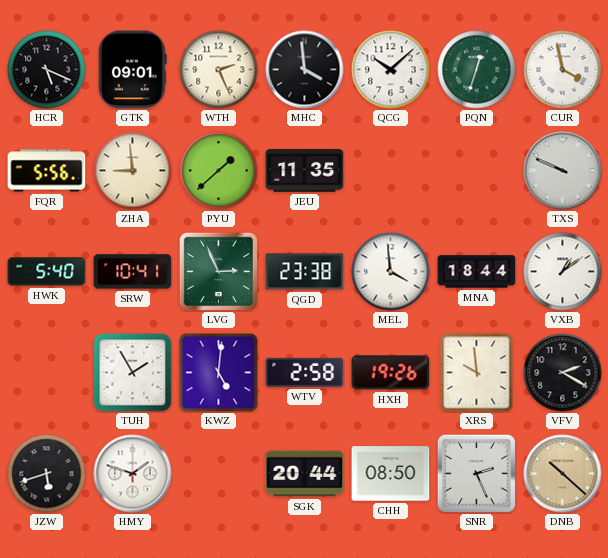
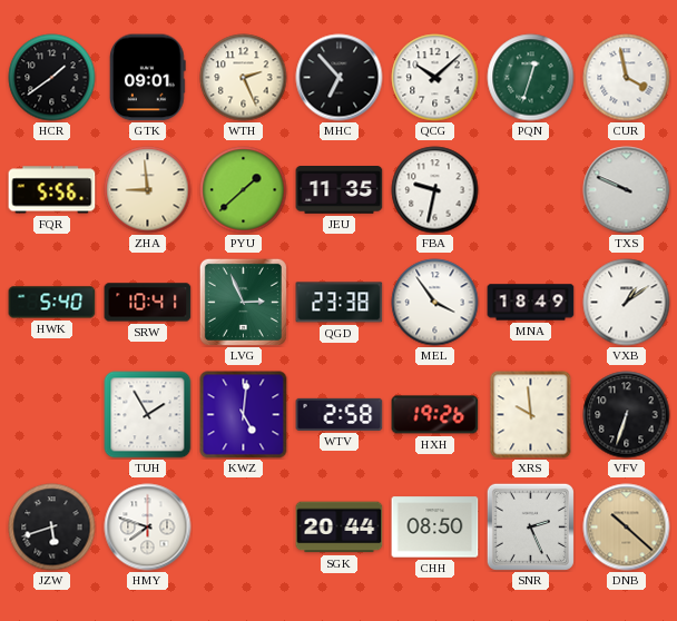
HCR: 5:19 -> 1:39 (52, 78)
MHC: 3:59 -> 6:53 (340, 78)
FBA: none -> 9:32 (435, 190)
MEL: 3:59 -> 3:54 (435, 303)
MNA: 18:44 -> 18:49 (531, 303)
VFV: 2:20 -> 6:33 (627, 415)
HMY: 1:48 -> 7:48 (148, 528)
